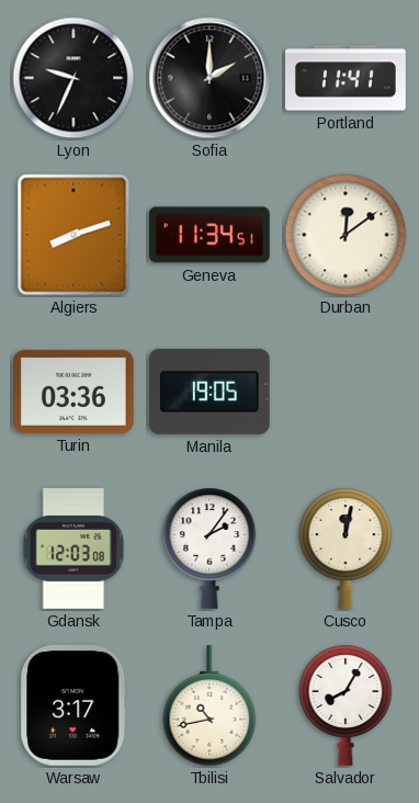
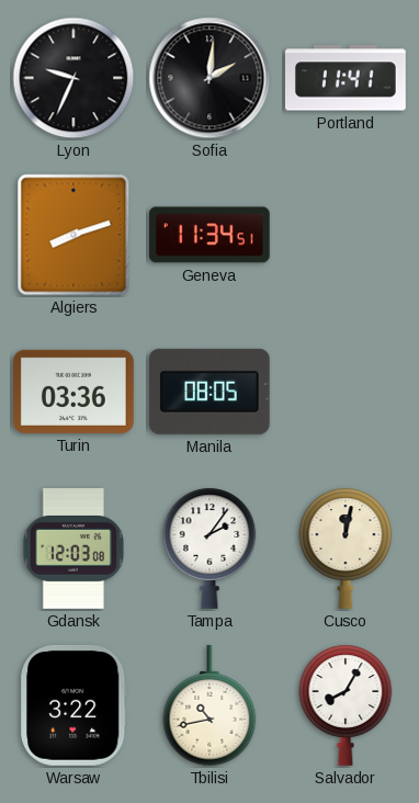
Sofia: 2:00 -> 2:01 (209, 78)
Durban: 12:09 -> none (346, 235)
Manila: 19:05 -> 08:05 (209, 392)
Warsaw: 3:17 -> 3:22 (75, 705)
